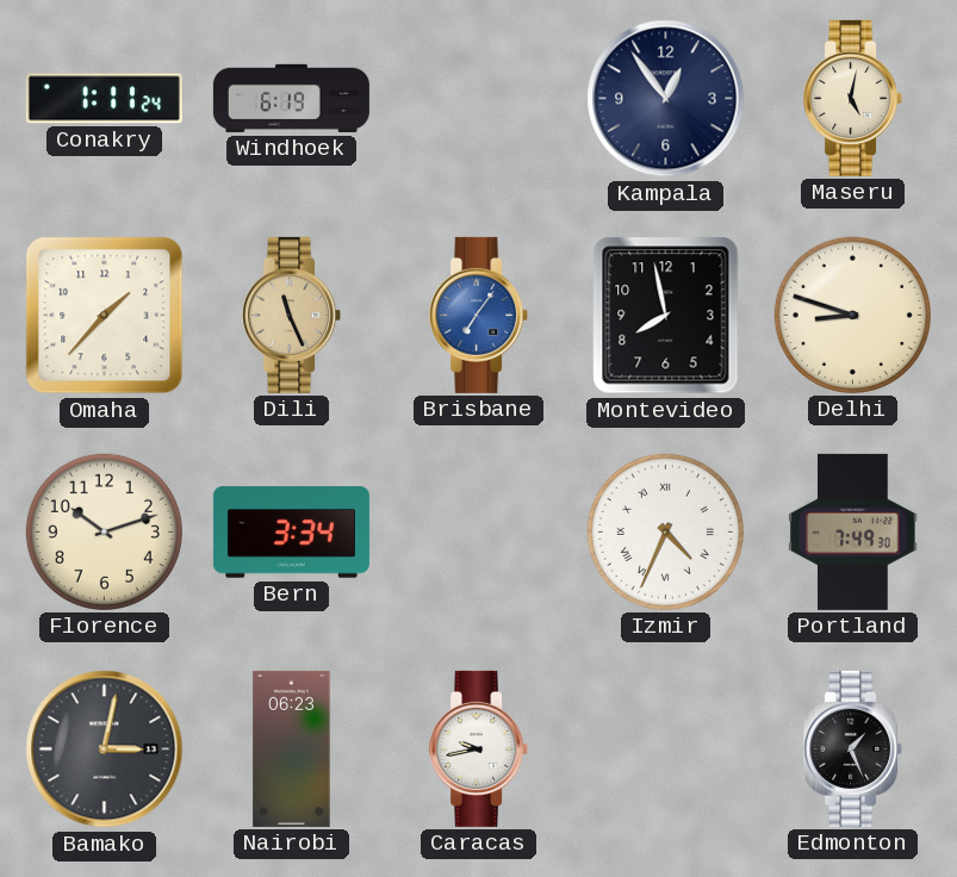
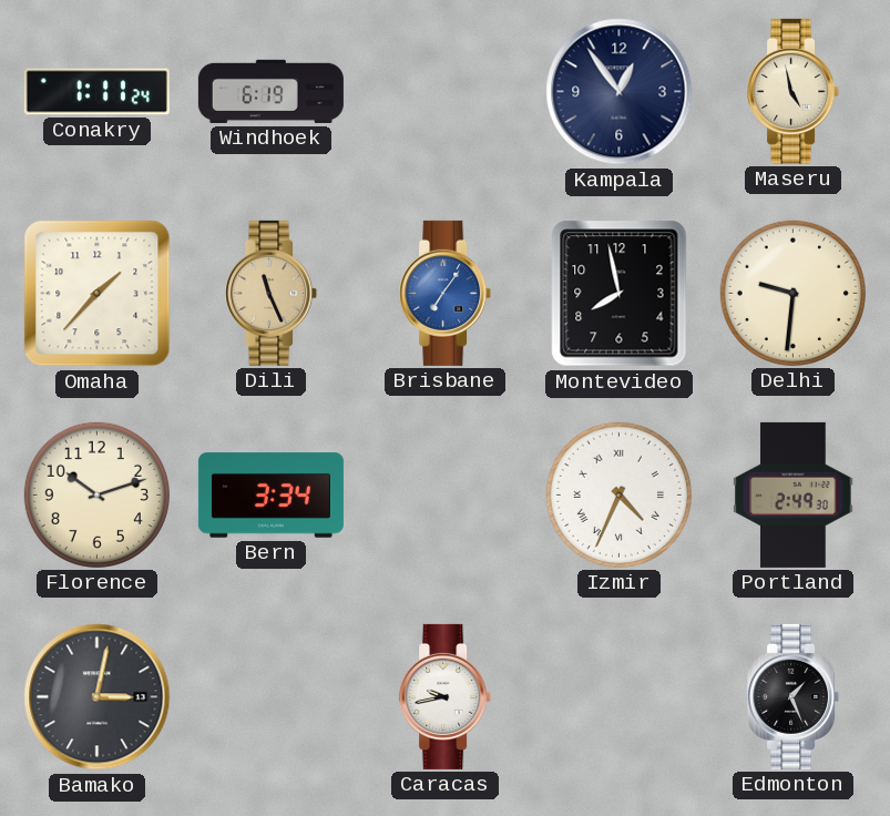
Maseru: 5:02 -> 4:58 (794, 91)
Delhi: 8:48 -> 9:31 (792, 293)
Portland: 7:49 -> 2:49 (794, 494)
Nairobi: 06:23 -> none (292, 748)
